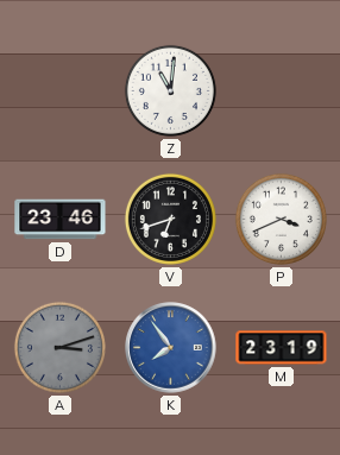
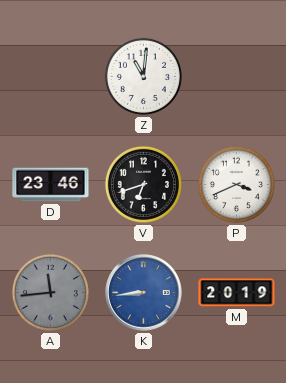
A: 3:12 -> 11:44 (50, 292)
K: 7:54 -> 8:44 (144, 293)
M: 23:19 -> 20:19 (237, 293)
